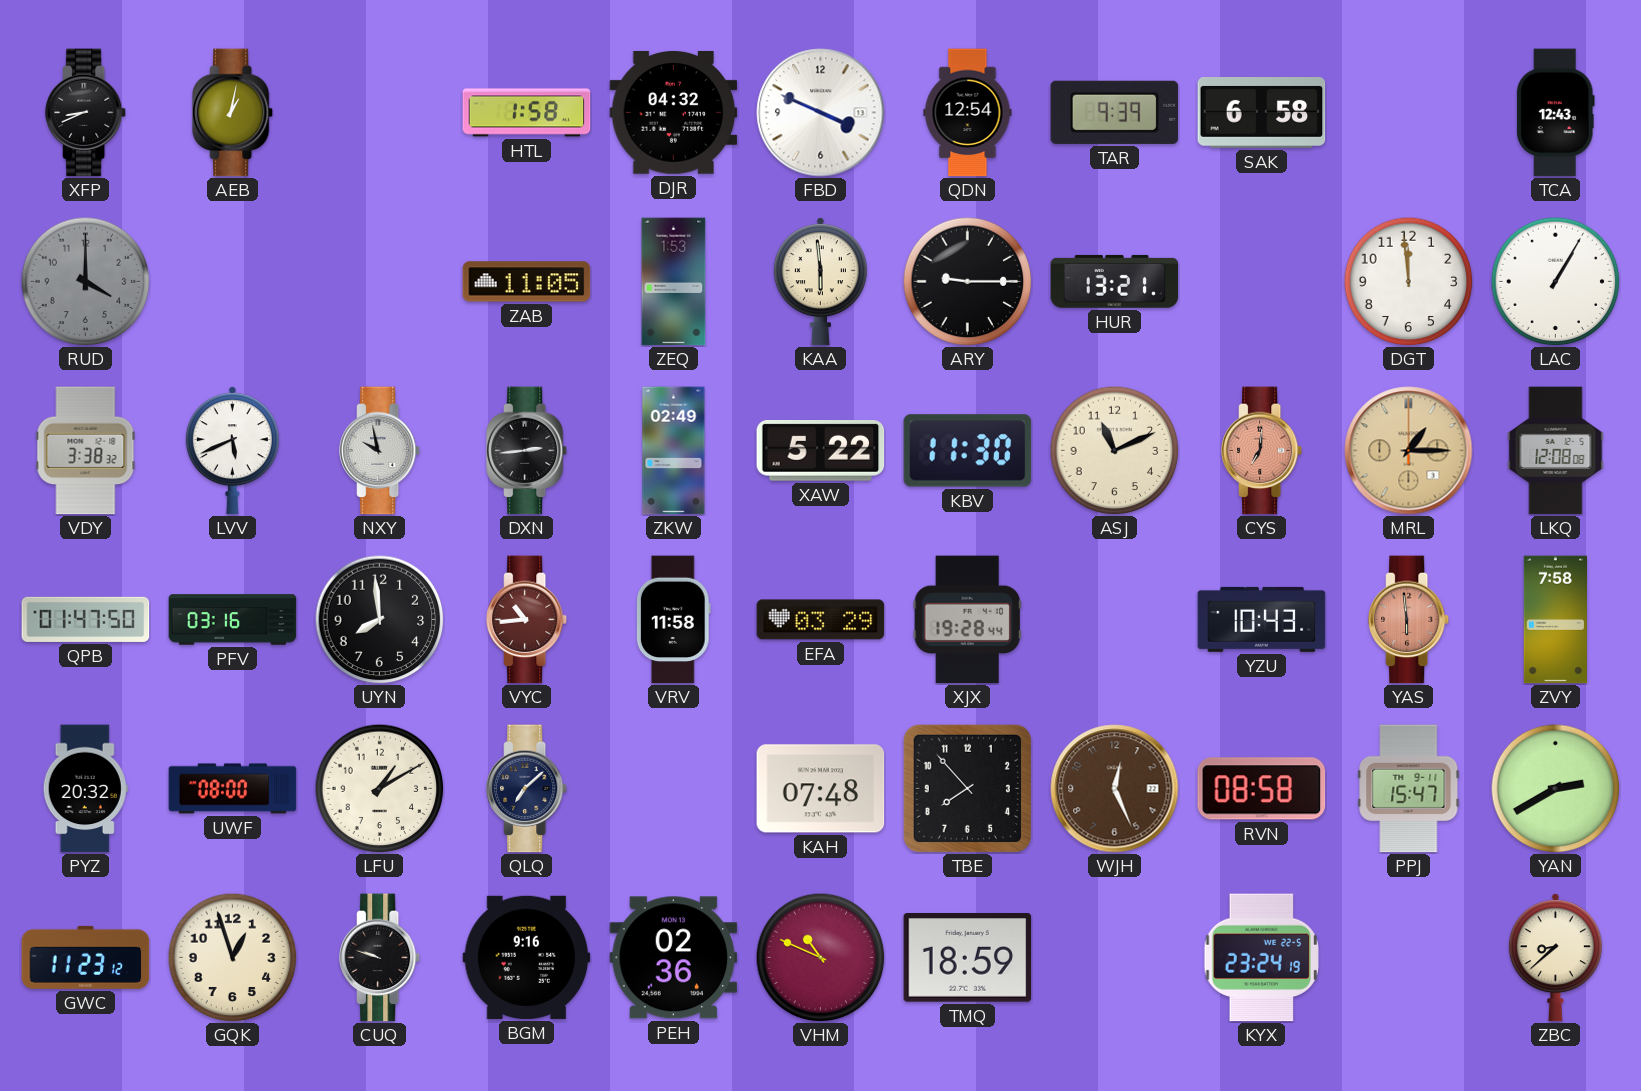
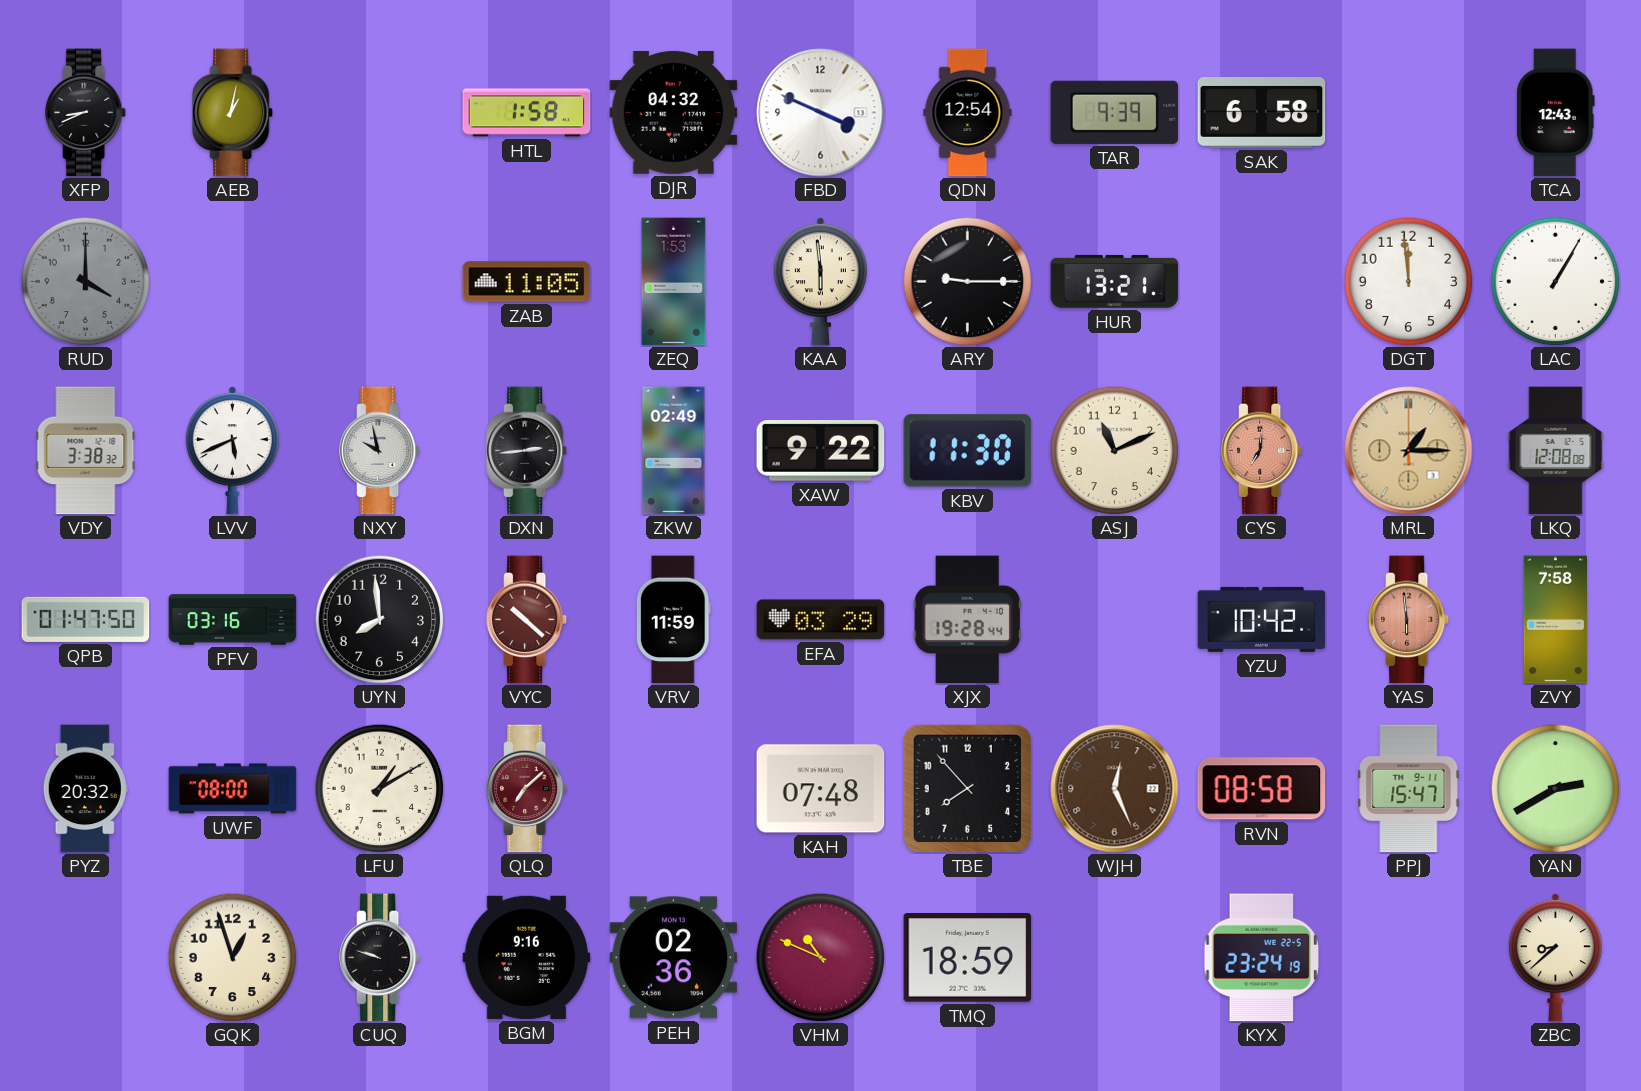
XAW: 5:22 -> 9:22 (821, 451)
VYC: 10:44 -> 10:22 (527, 620)
VRV: 11:58 -> 11:59 (673, 620)
YZU: 10:43 -> 10:42 (1262, 619)
QLQ dial: navy -> burgundy (527, 789)
GWC: 11:23 -> none (86, 957)
